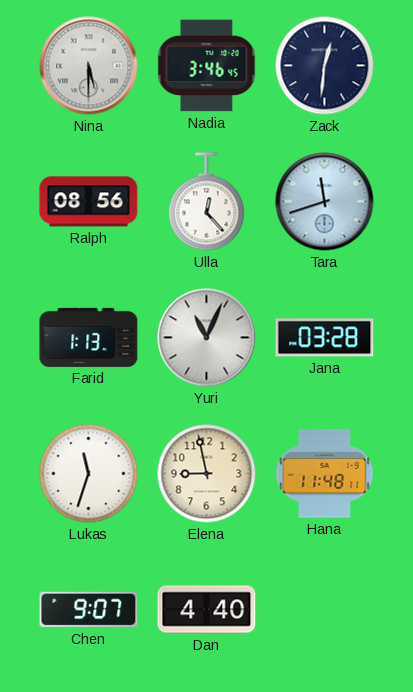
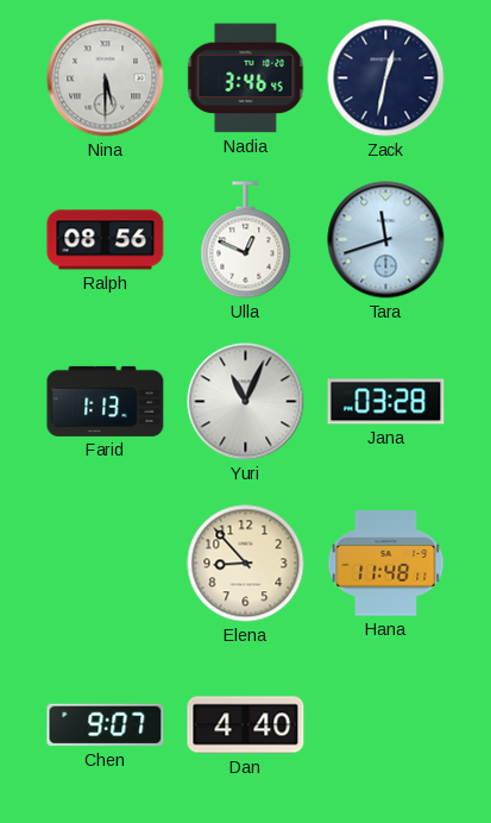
Zack: 12:31 -> 12:32 (386, 78)
Ulla: 12:23 -> 12:49 (246, 240)
Lukas: 11:33 -> none (89, 474)
Elena: 8:58 -> 8:53 (246, 564)
